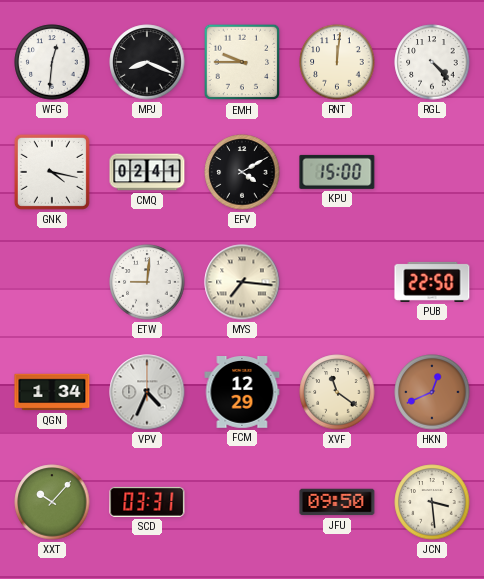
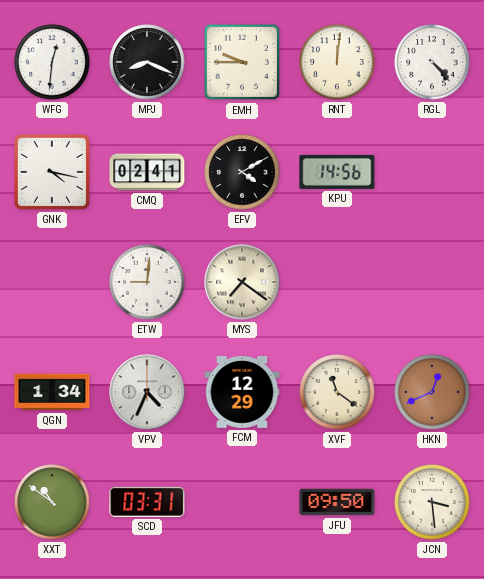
KPU: 15:00 -> 14:56 (337, 172)
MYS: 7:16 -> 7:21 (242, 282)
PUB: 22:50 -> none (432, 282)
XXT: 10:07 -> 10:51 (52, 502)
